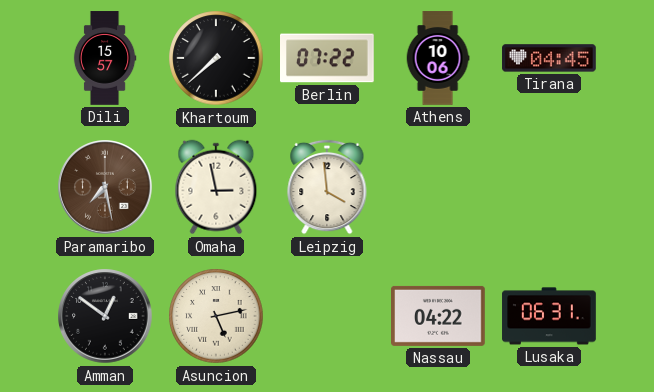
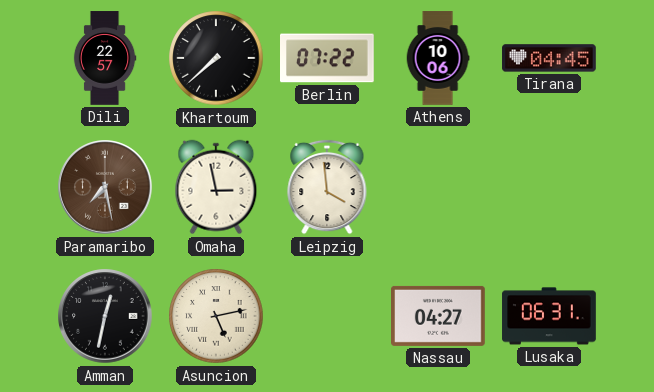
Dili: 15:57 -> 22:57 (105, 58)
Amman: 12:51 -> 12:32 (105, 316)
Nassau: 04:22 -> 04:27 (439, 316)
